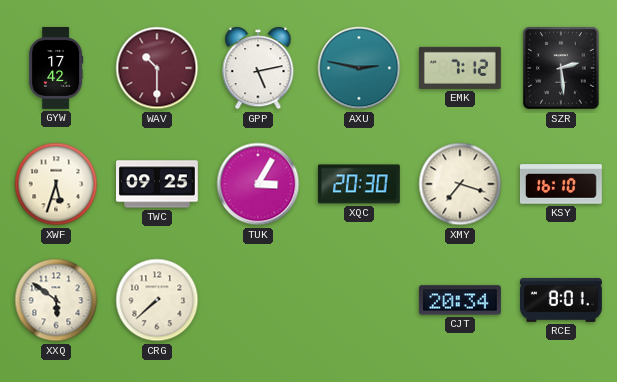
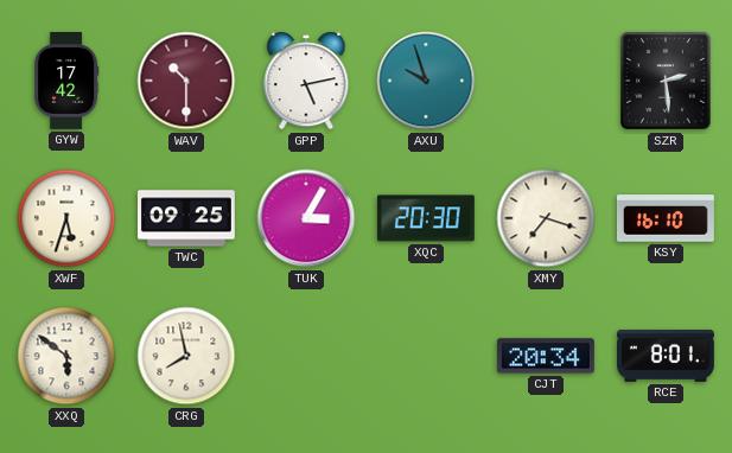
AXU: 2:47 -> 9:57 (426, 81)
EMK: 7:12 -> none (460, 68)
CRG: 7:38 -> 7:58 (186, 356)
